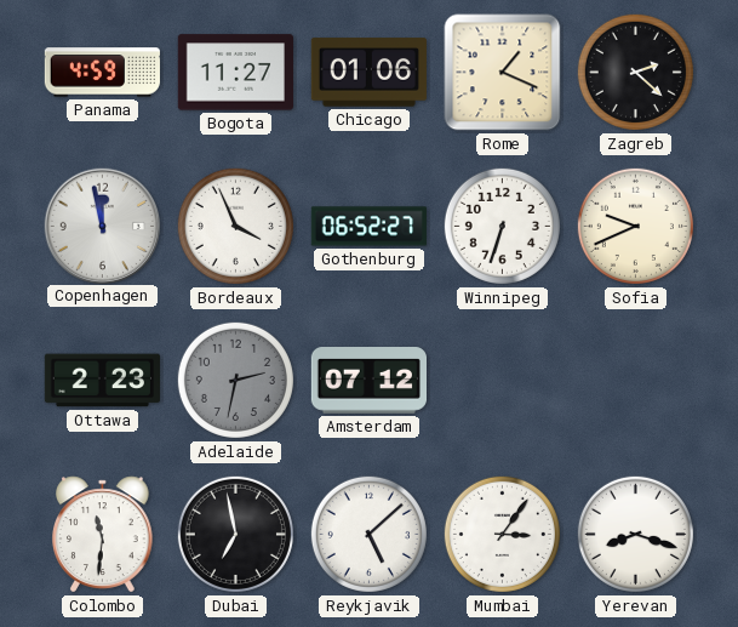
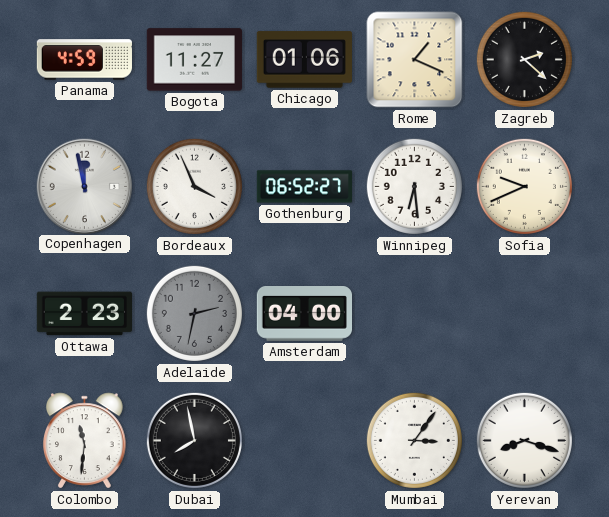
Winnipeg: 6:33 -> 6:29 (414, 186)
Amsterdam: 07:12 -> 04:00 (304, 314)
Dubai: 6:58 -> 7:58 (194, 440)
Reykjavik: 5:08 -> none (368, 534)
